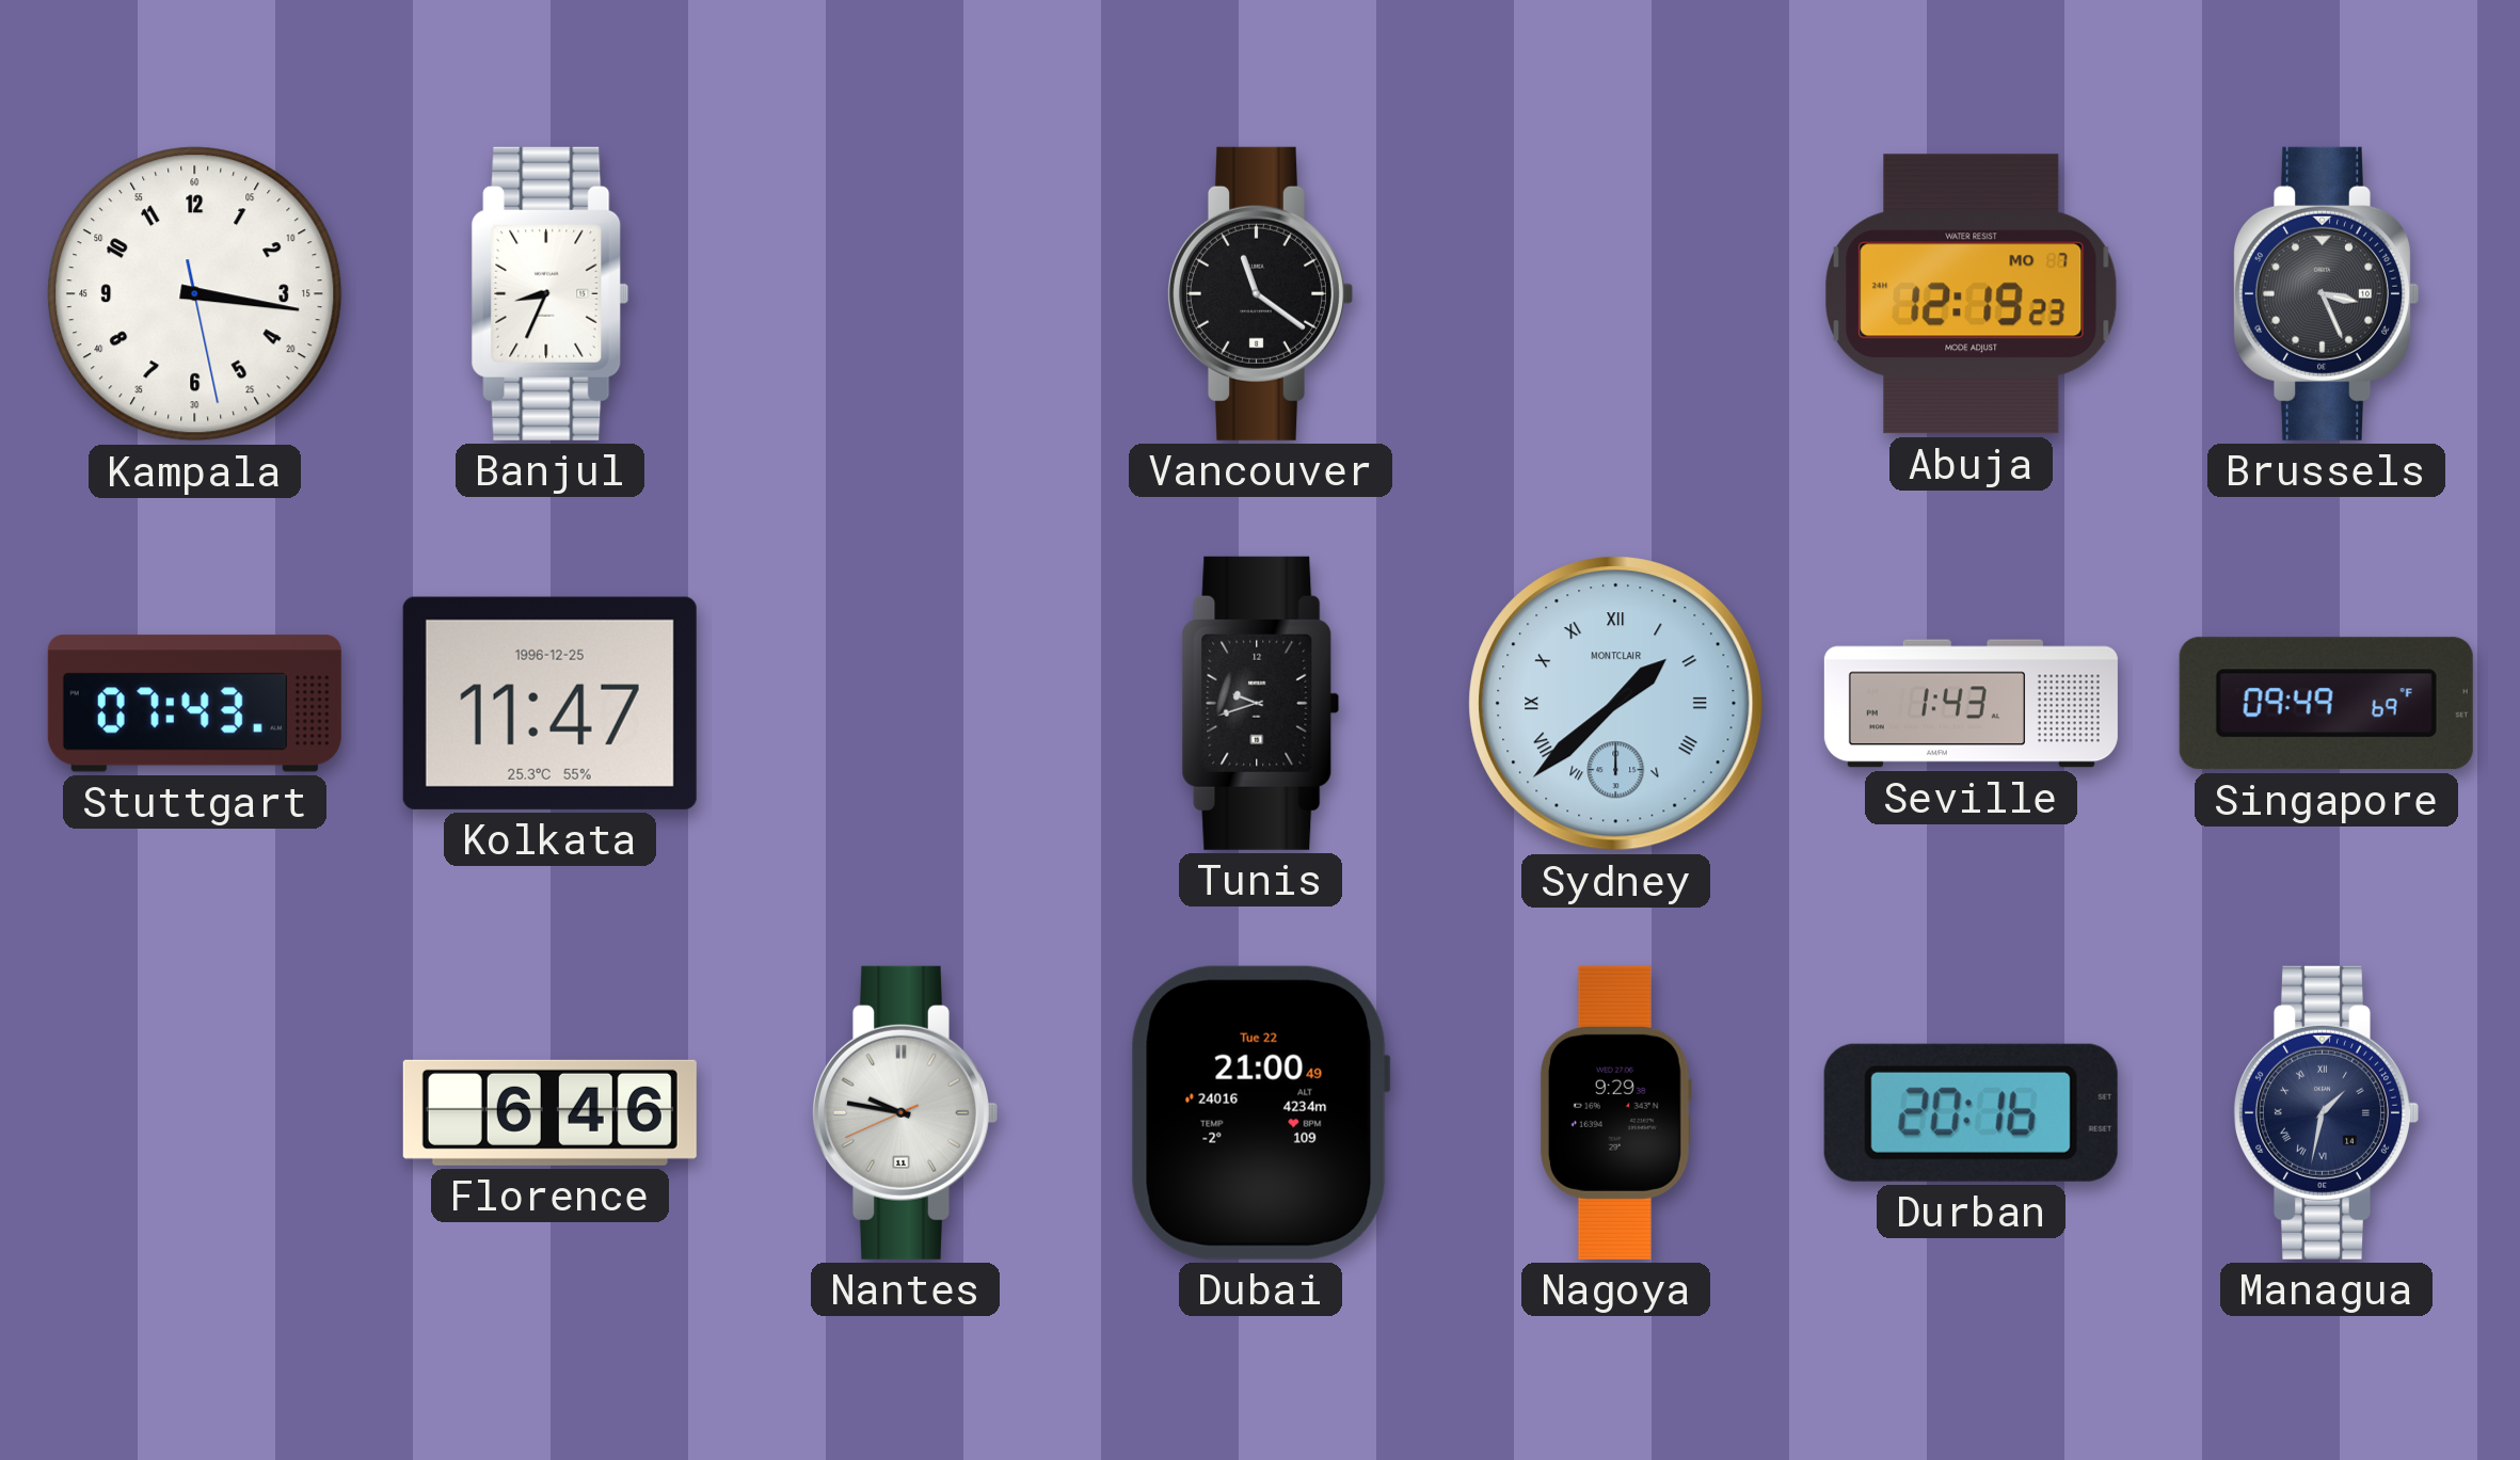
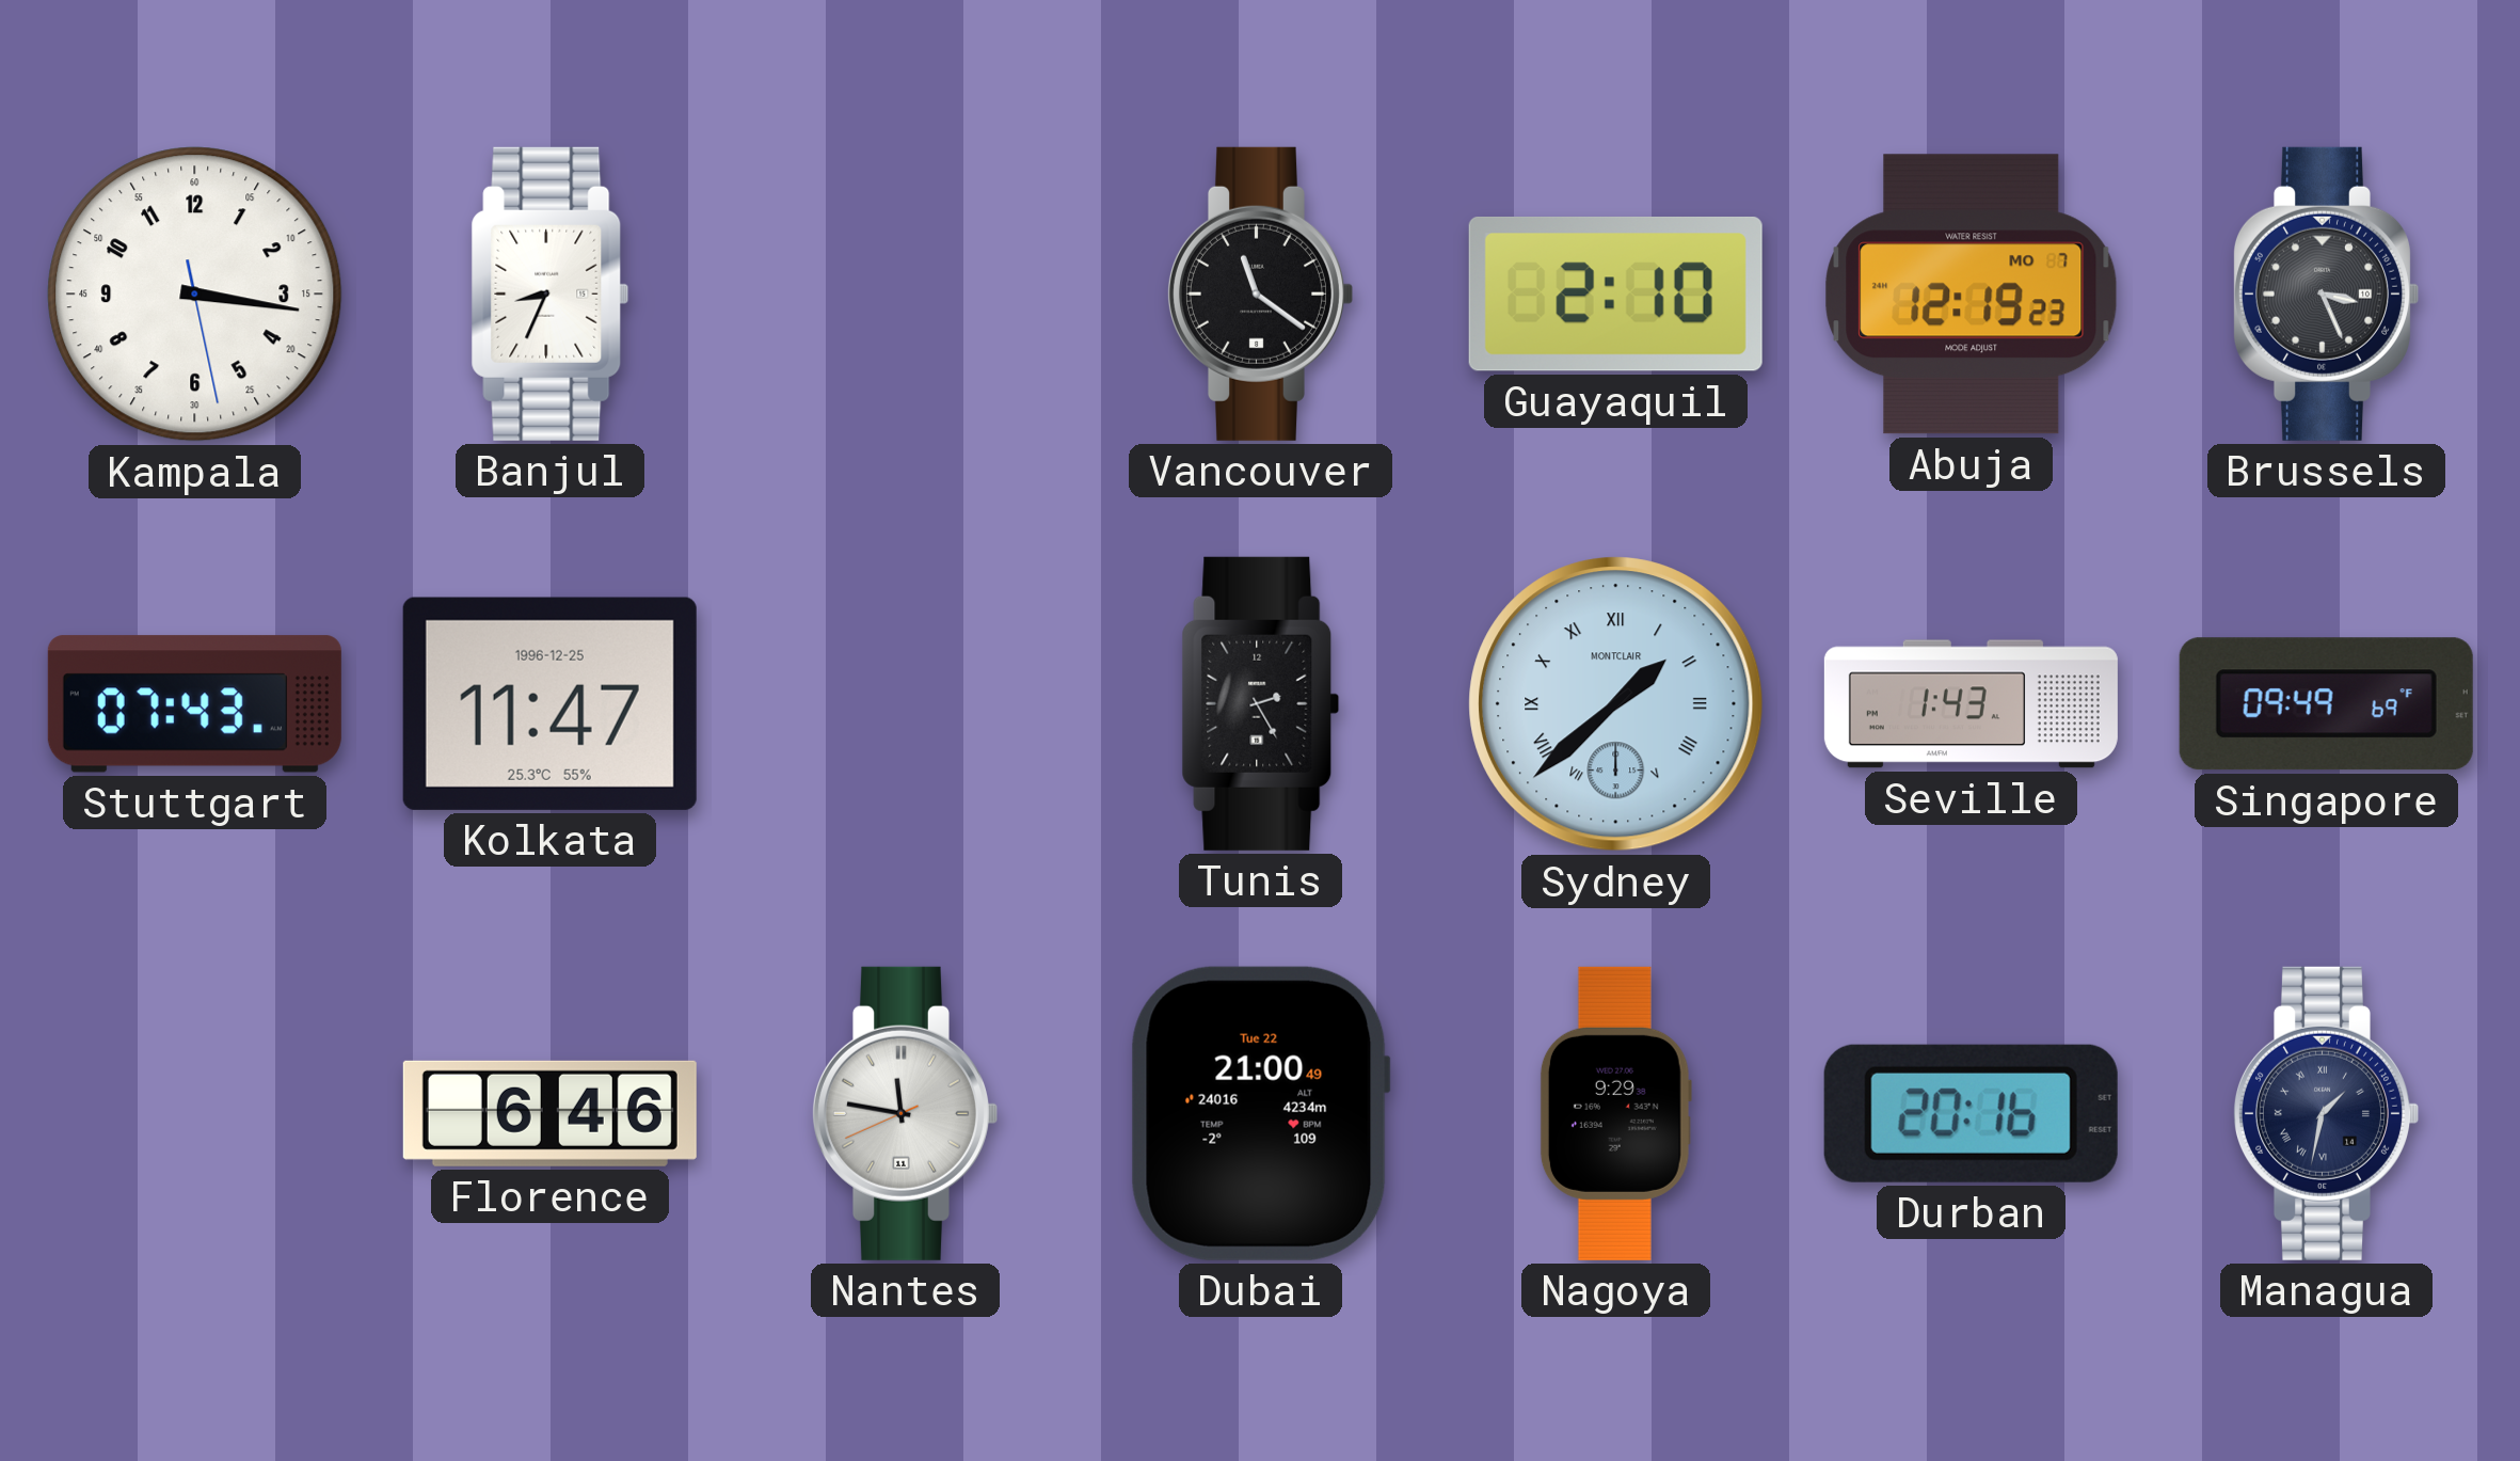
Guayaquil: none -> 2:10 (1615, 293)
Tunis: 9:42 -> 2:25 (1261, 703)
Nantes: 9:46 -> 11:46 (905, 1113)
